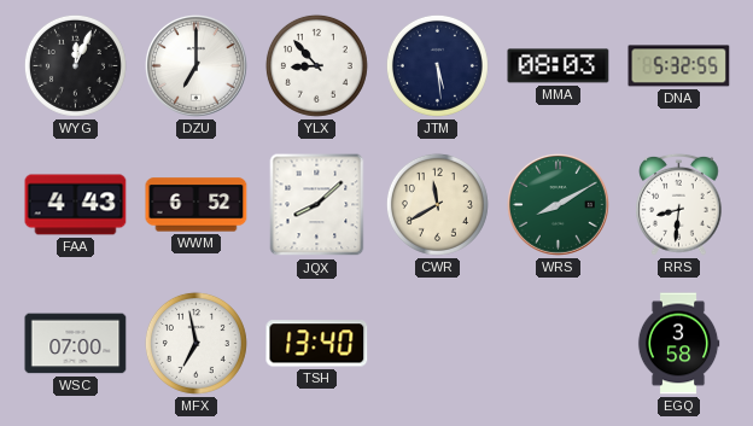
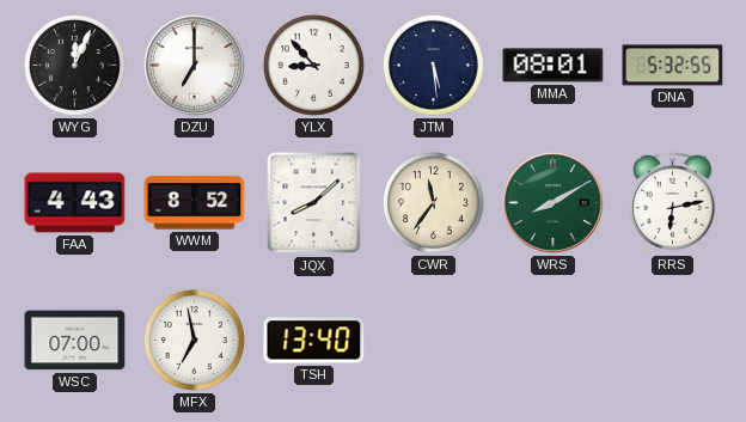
MMA: 08:03 -> 08:01 (554, 66)
WWM: 6:52 -> 8:52 (195, 203)
CWR: 11:40 -> 11:36 (433, 202)
RRS: 8:31 -> 6:13 (673, 202)
EGQ: 3:58 -> none (678, 344)
